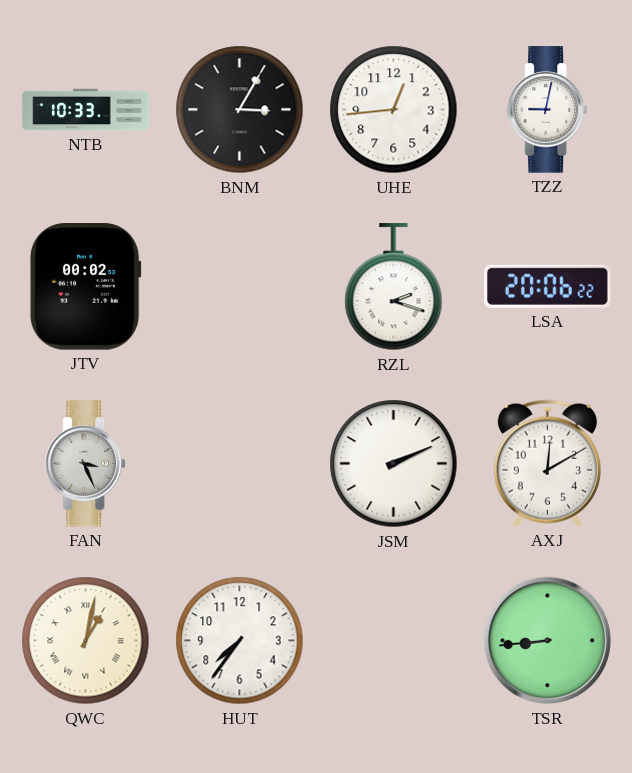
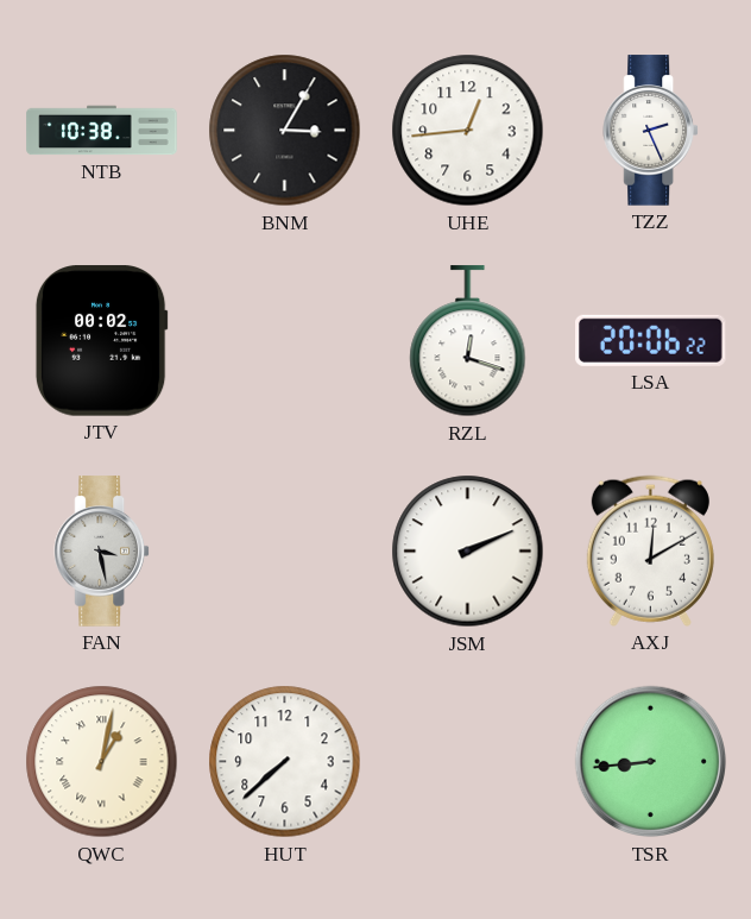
NTB: 10:33 -> 10:38 (102, 131)
TZZ: 9:02 -> 2:26 (650, 131)
RZL: 2:18 -> 12:18 (468, 341)
FAN: 3:26 -> 3:28 (101, 552)
HUT: 7:36 -> 7:38 (285, 762)
